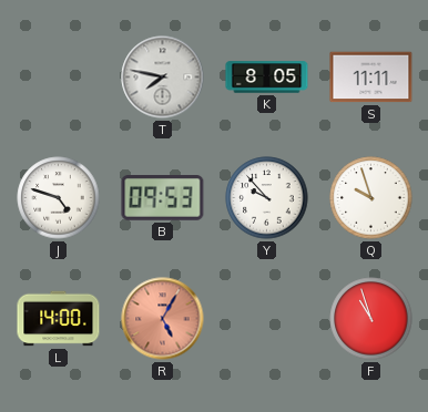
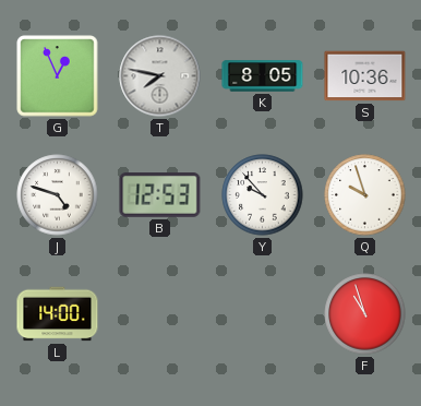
G: none -> 12:56 (58, 76)
S: 11:11 -> 10:36 (365, 76)
B: 09:53 -> 12:53 (160, 195)
R: 5:05 -> none (163, 319)
